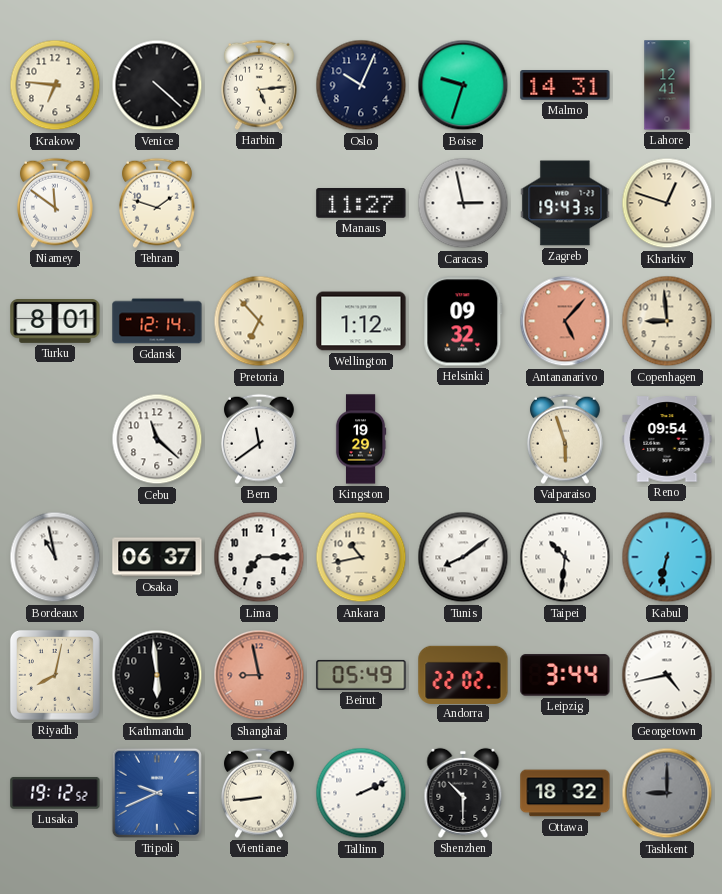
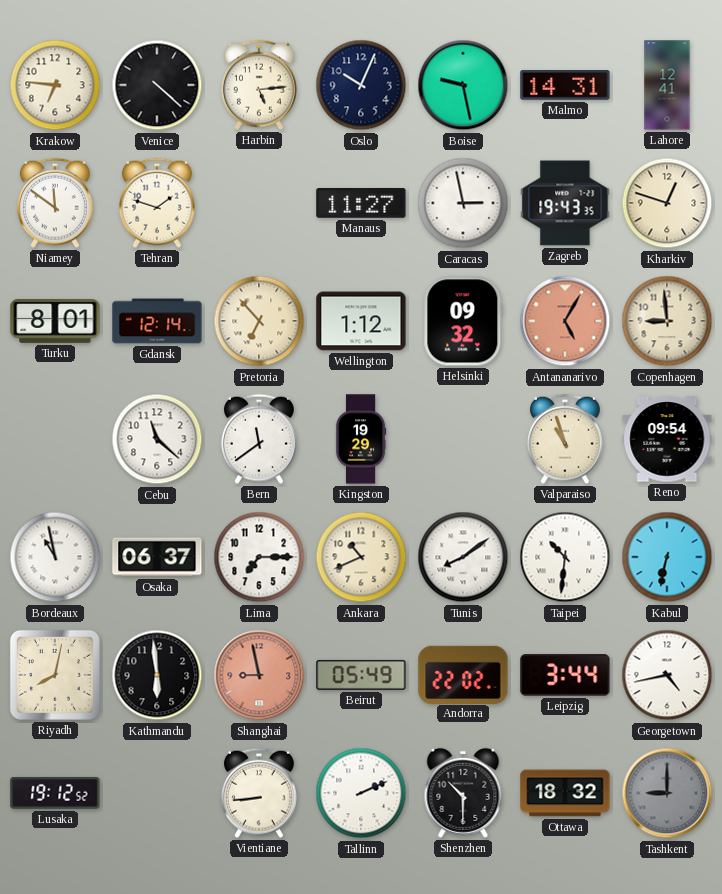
Boise: 9:33 -> 9:28 (463, 85)
Antananarivo: 5:07 -> 5:05 (565, 321)
Valparaiso: 5:57 -> 10:57 (565, 439)
Ankara: 10:43 -> 10:41 (361, 557)
Tripoli: 9:41 -> none (157, 793)
